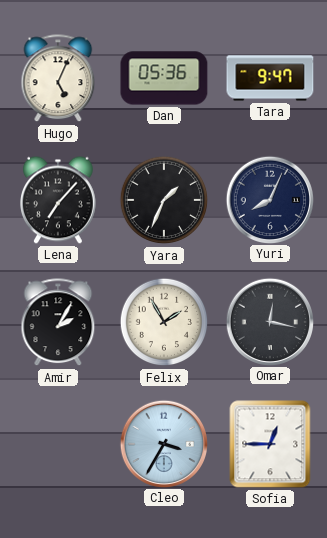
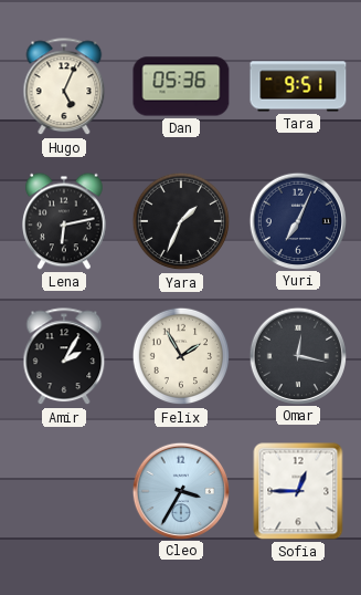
Tara: 9:47 -> 9:51 (298, 86)
Lena: 7:07 -> 6:13 (65, 221)
Yuri: 8:04 -> 7:04 (297, 220)
